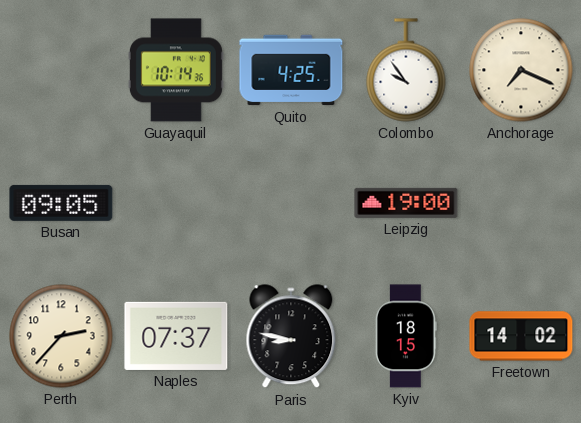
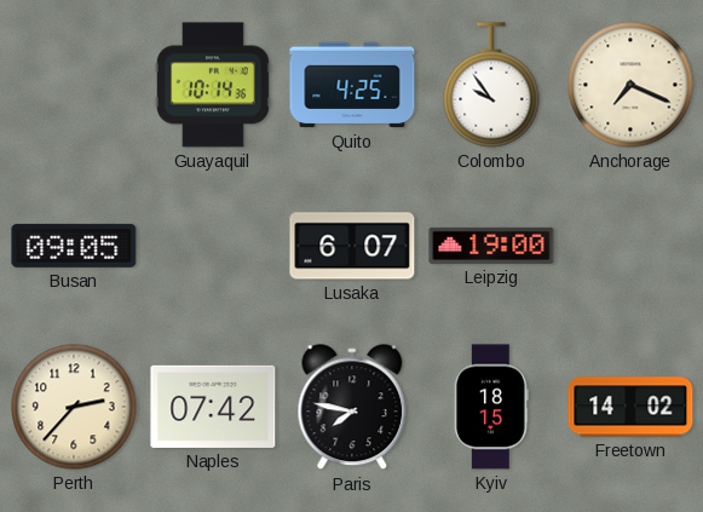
Lusaka: none -> 6:07 (352, 246)
Naples: 07:37 -> 07:42 (213, 407)
Paris: 8:47 -> 7:47 (352, 408)
